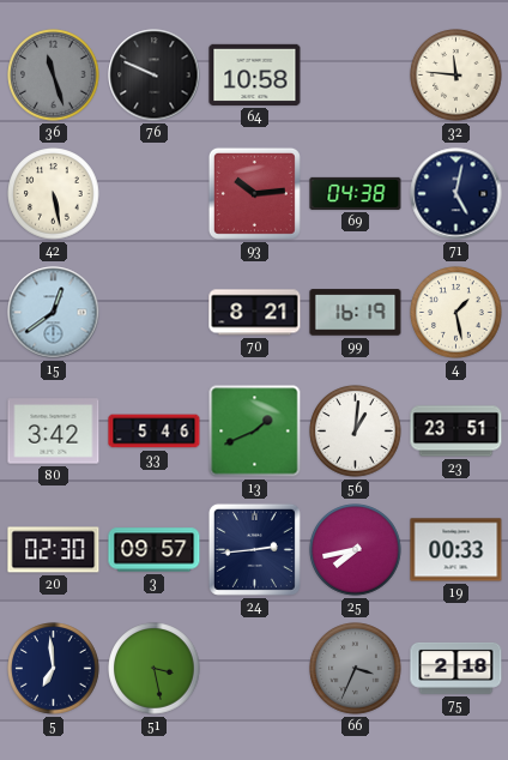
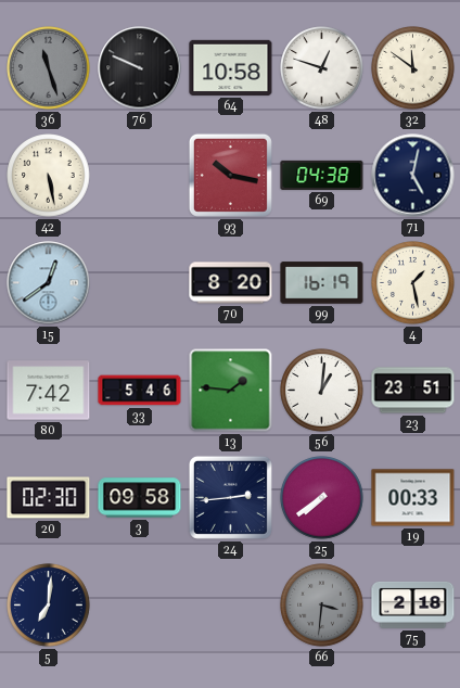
48: none -> 12:48 (322, 68)
32: 11:46 -> 11:51 (413, 68)
93: 10:14 -> 10:17 (230, 175)
70: 8:21 -> 8:20 (231, 283)
80: 3:42 -> 7:42 (49, 391)
13: 1:41 -> 1:46 (231, 391)
3: 09:57 -> 09:58 (140, 498)
25: 7:43 -> 7:39 (322, 498)
5: 6:59 -> 7:01 (49, 606)
51: 3:28 -> none (155, 669)
66: 3:34 -> 3:31 (322, 606)
